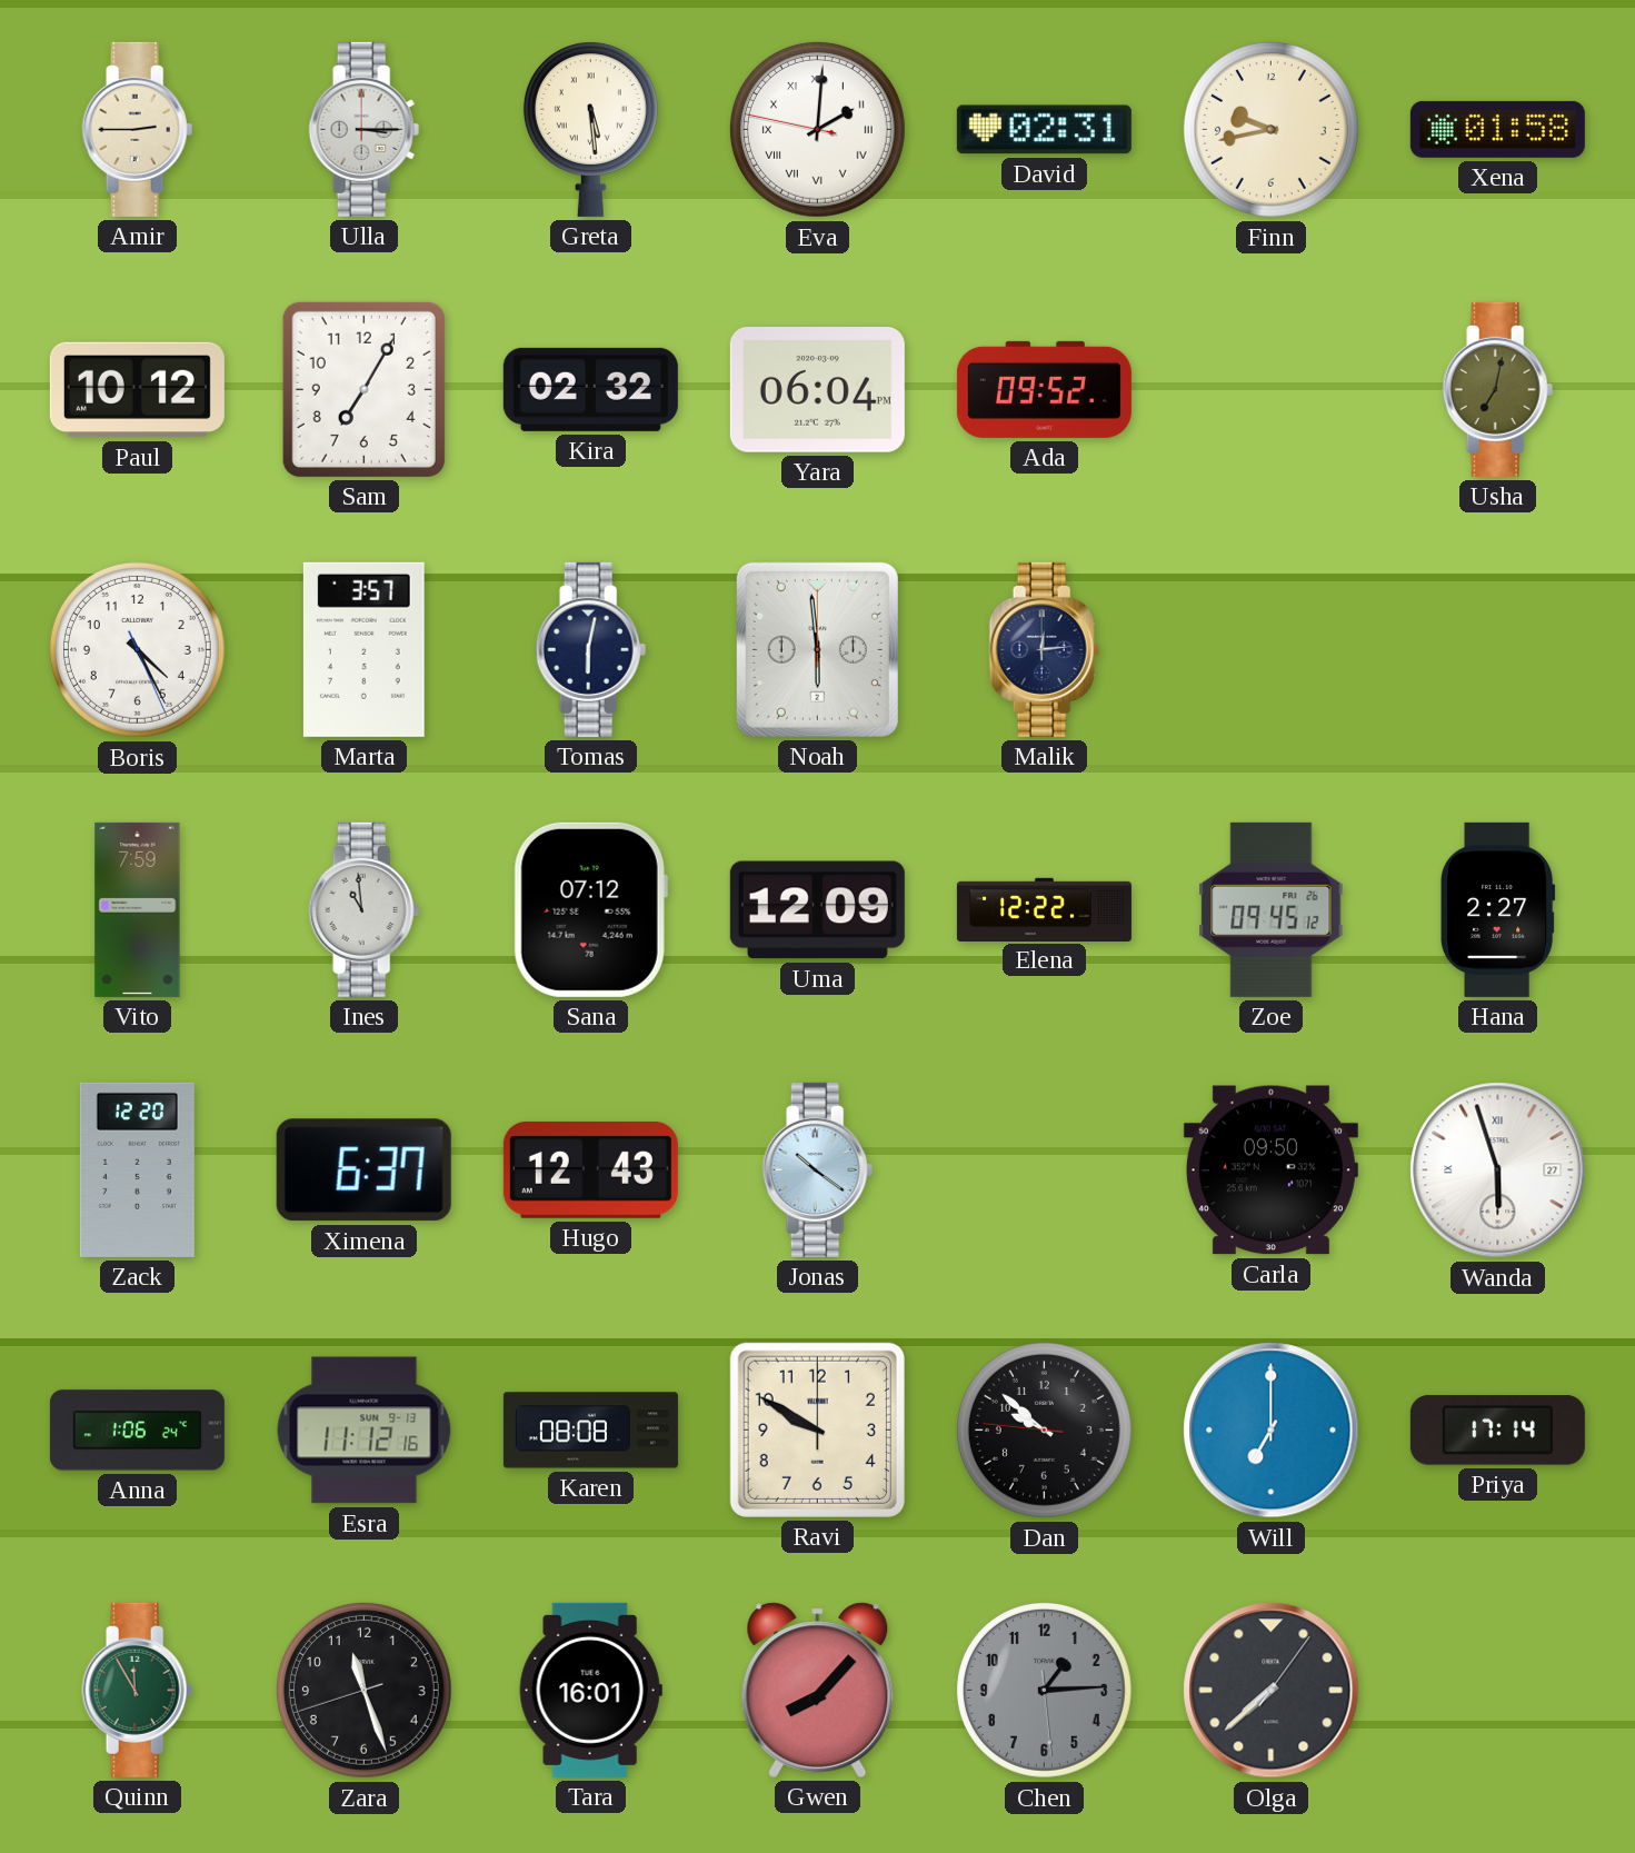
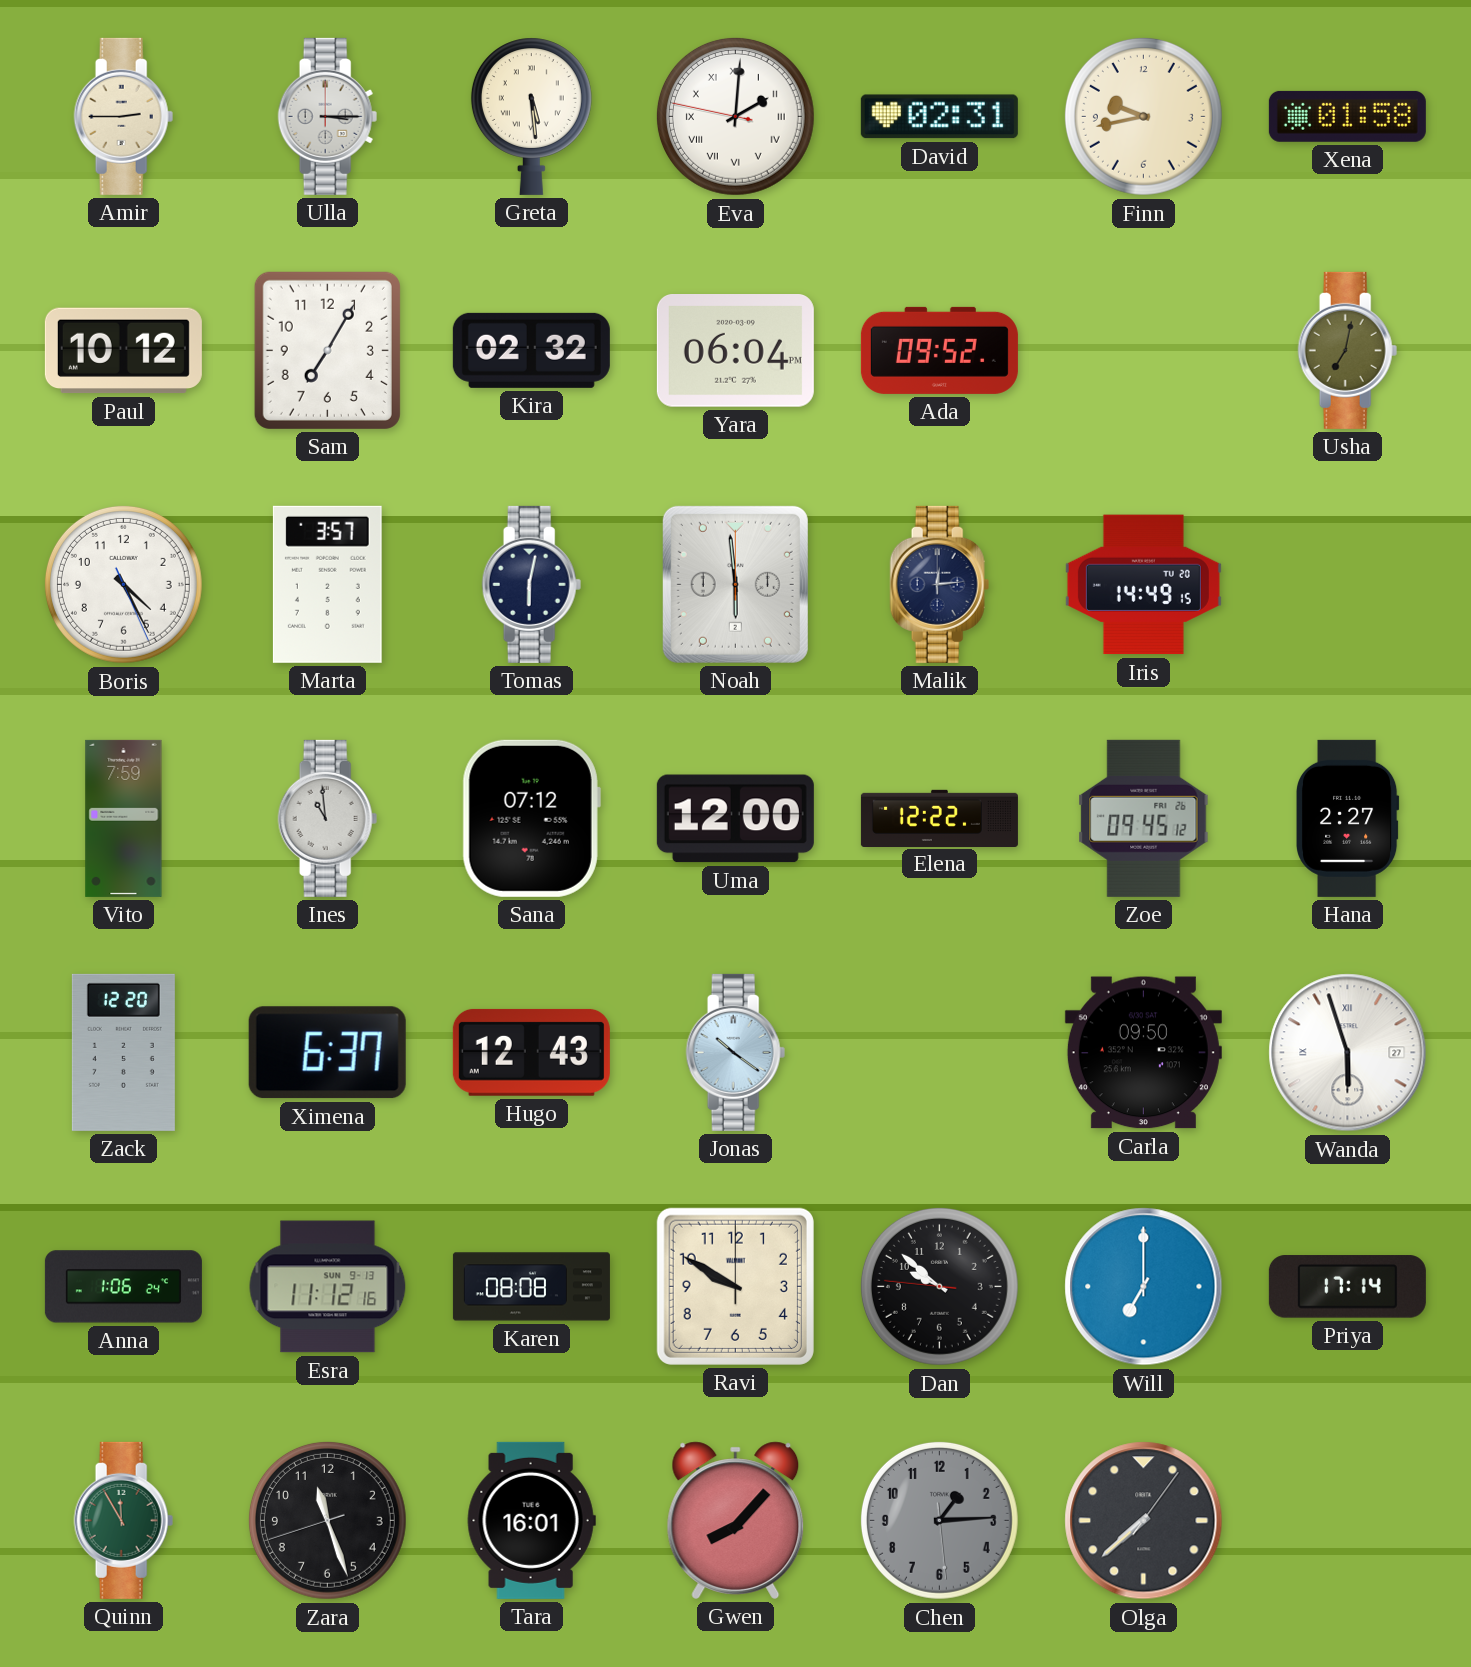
Iris: none -> 14:49 (1143, 585)
Uma: 12:09 -> 12:00 (735, 819)
